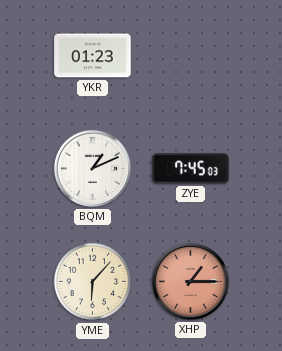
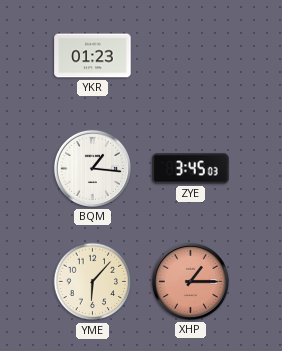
BQM: 1:11 -> 1:16 (92, 168)
ZYE: 7:45 -> 3:45 (191, 169)
